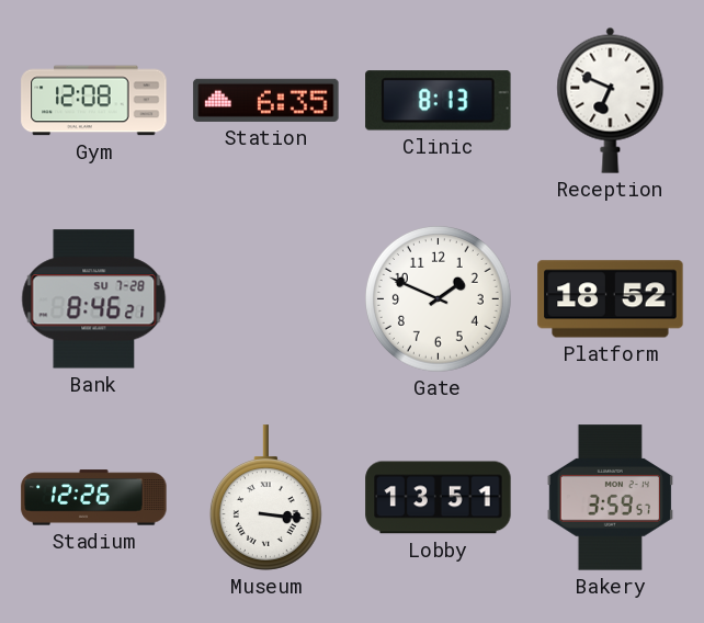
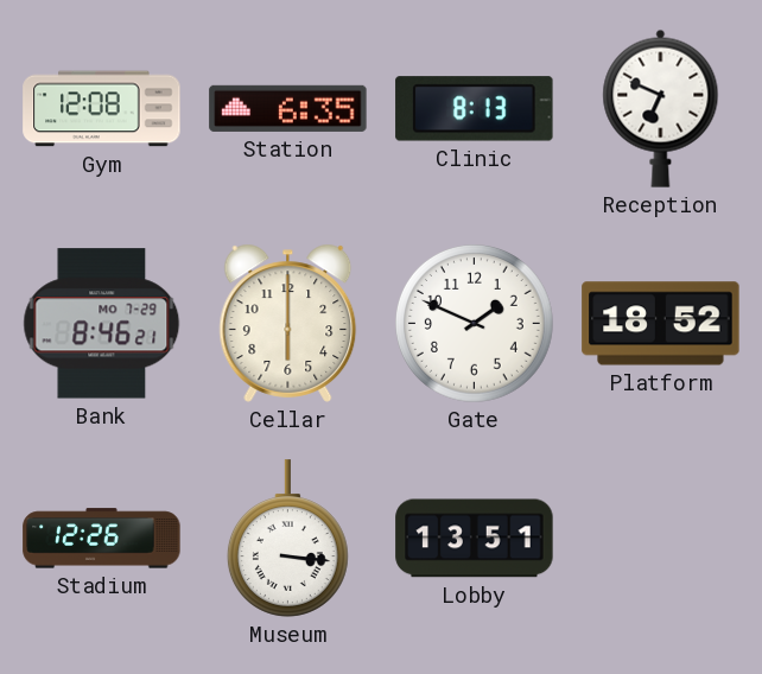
Bank date: SU 7-28 -> MO 7-29 (102, 324)
Cellar: none -> 6:00 (288, 323)
Bakery: 3:59 -> none (610, 498)
